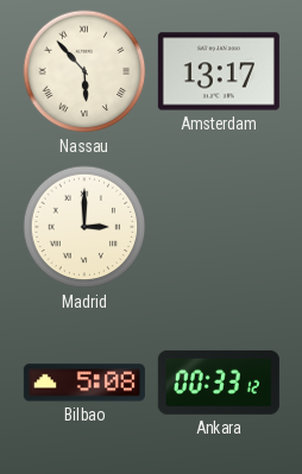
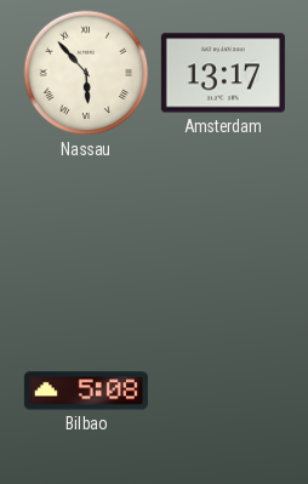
Madrid: 3:00 -> none (84, 227)
Ankara: 00:33 -> none (219, 383)
